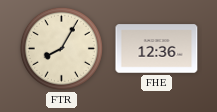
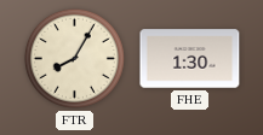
FHE: 12:36 -> 1:30 (190, 59)
